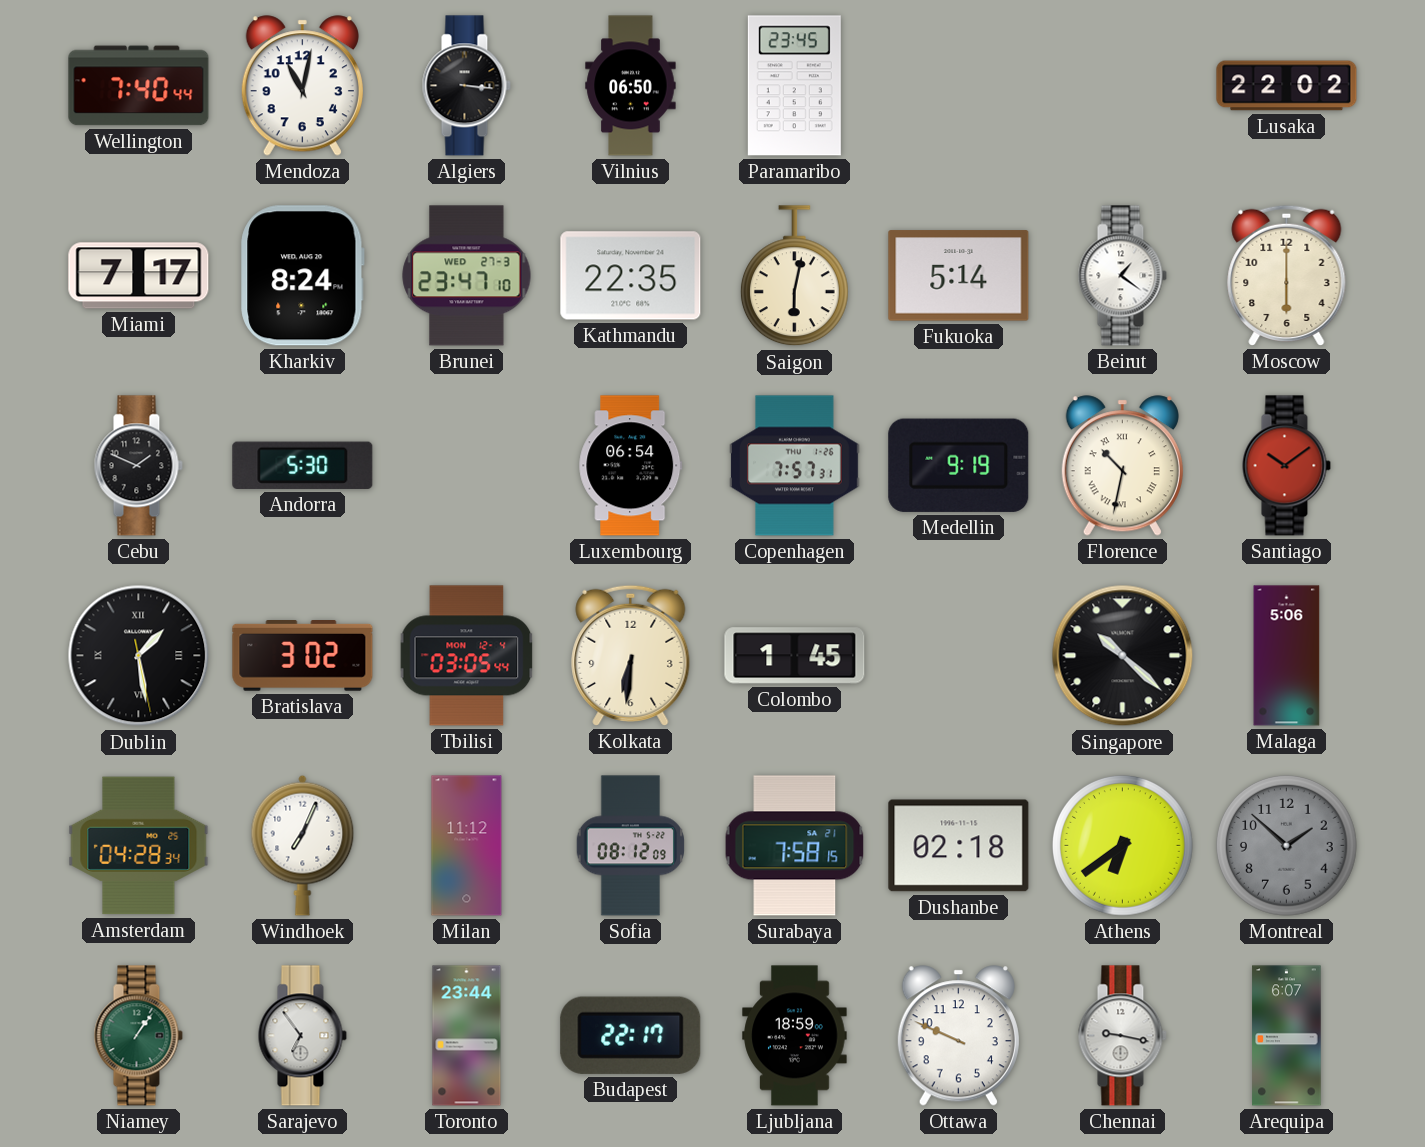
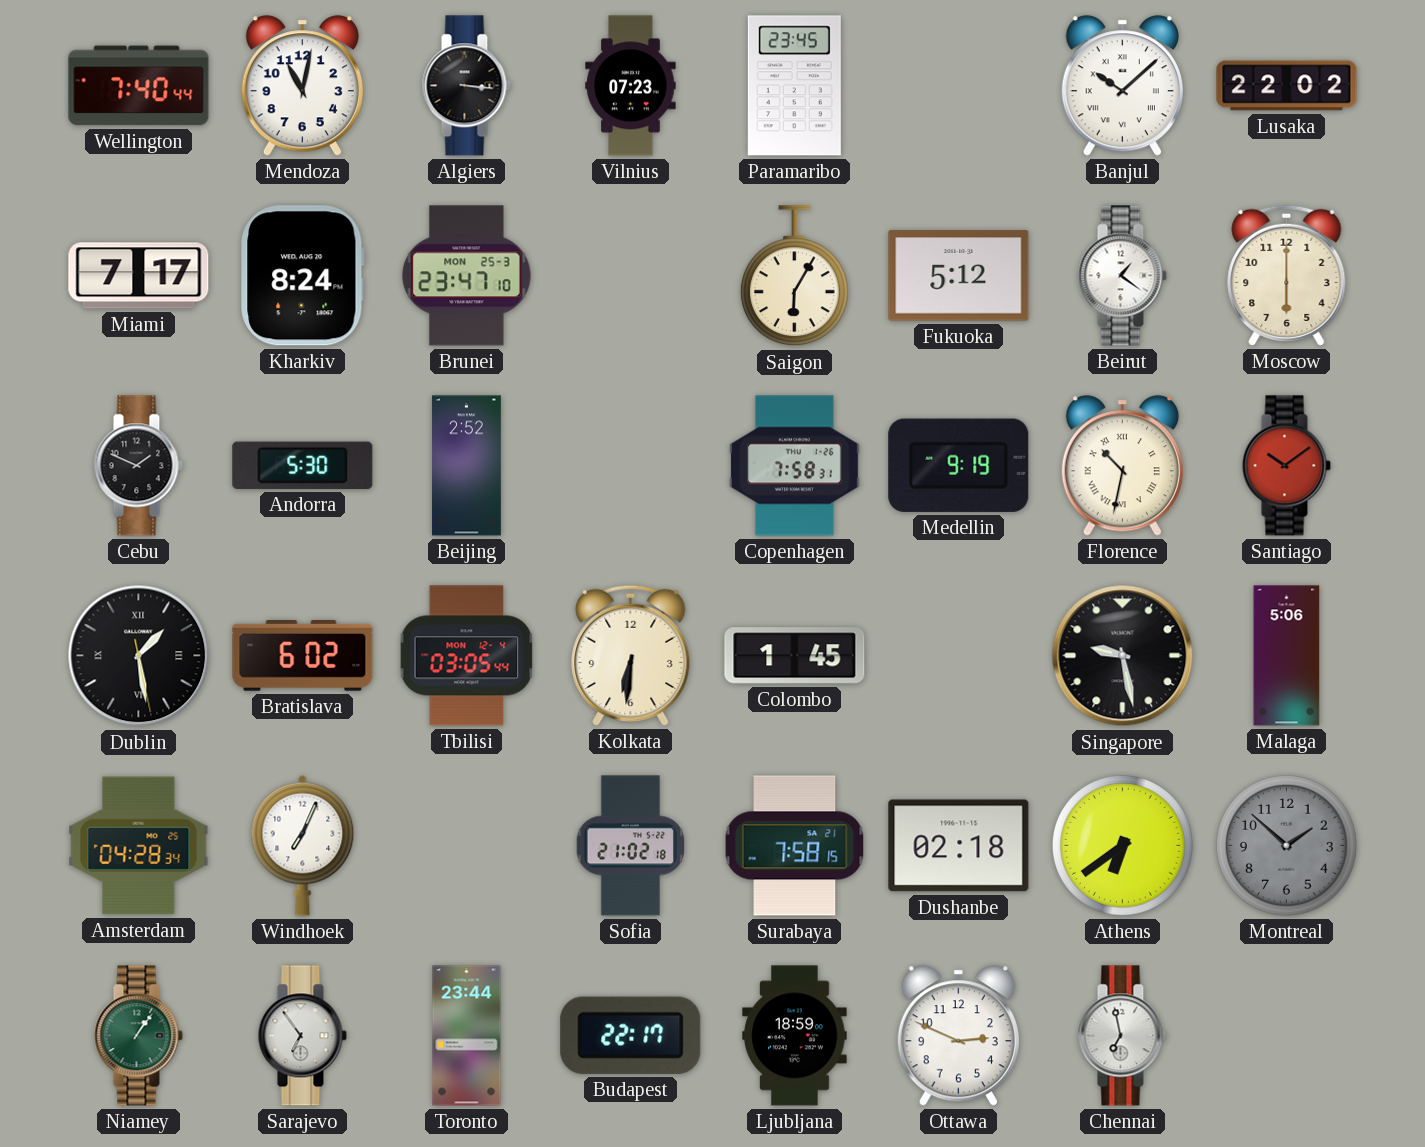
Vilnius: 06:50 -> 07:23 (631, 86)
Banjul: none -> 10:08 (1122, 86)
Brunei date: WED 27-3 -> MON 25-3 (467, 276)
Kathmandu: 22:35 -> none (631, 276)
Saigon: 6:02 -> 6:05 (794, 276)
Fukuoka: 5:14 -> 5:12 (959, 276)
Beijing: none -> 2:52 (466, 466)
Luxembourg: 06:54 -> none (631, 466)
Copenhagen: 7:57 -> 7:58 (795, 466)
Bratislava: 3:02 -> 6:02 (303, 656)
Singapore: 10:22 -> 9:28 (1123, 656)
Milan: 11:12 -> none (467, 846)
Sofia: 08:12 -> 21:02 (630, 846)
Ottawa: 9:49 -> 2:49 (958, 1036)
Chennai: 9:17 -> 6:58 (1122, 1036)
Arequipa: 6:07 -> none (1287, 1036)
